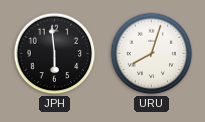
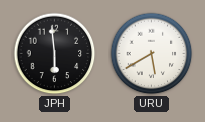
URU: 8:03 -> 5:40 (152, 54)
